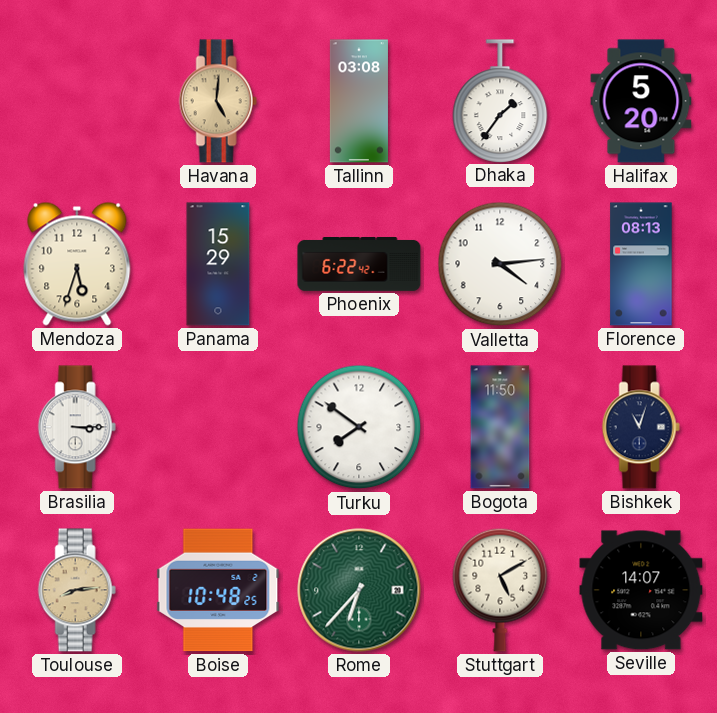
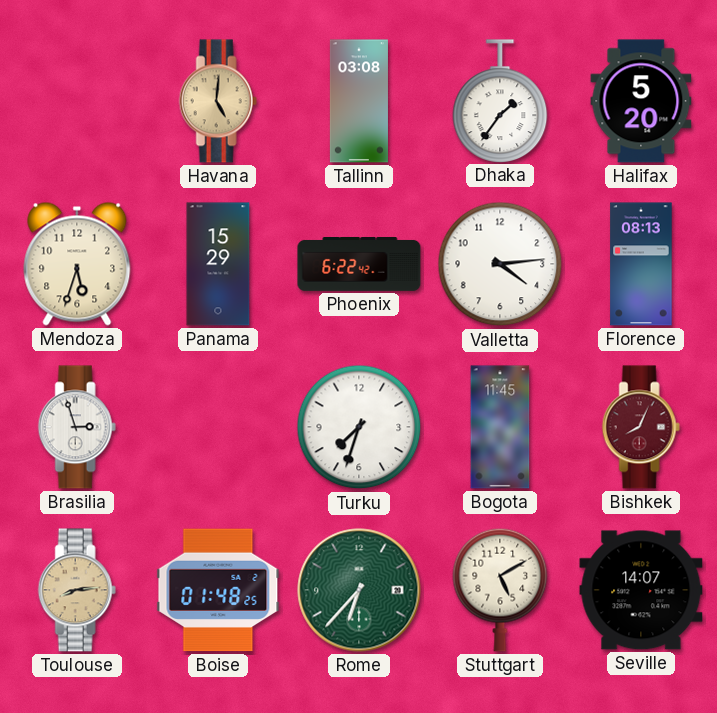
Brasilia: 3:15 -> 2:57 (77, 427)
Turku: 7:51 -> 7:33 (359, 427)
Bogota: 11:50 -> 11:45 (500, 427)
Bishkek: 11:03 -> 8:04 (641, 427)
Bishkek dial: navy -> burgundy (641, 427)
Boise: 10:48 -> 01:48 (218, 590)
